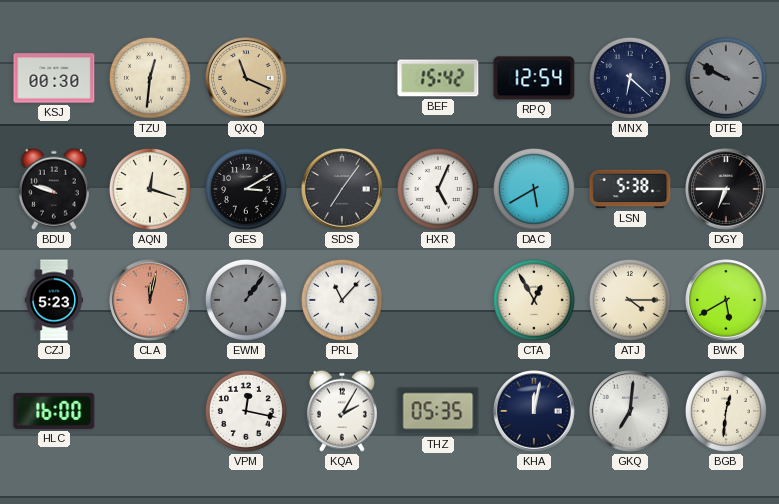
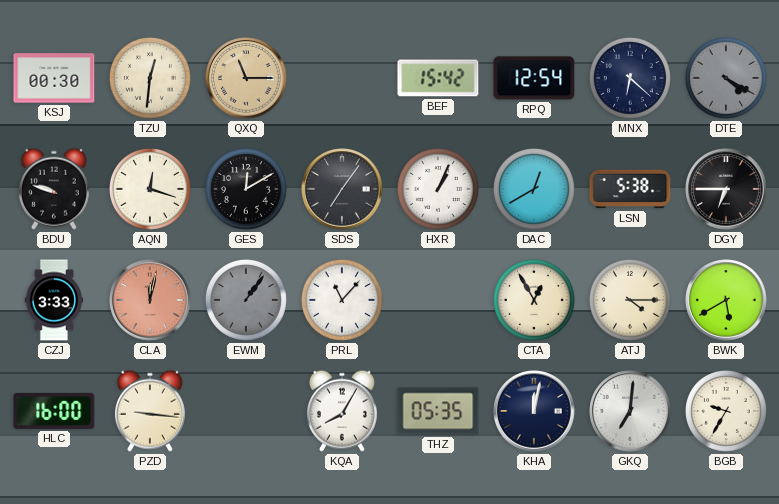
QXQ: 11:19 -> 11:15 (246, 78)
DTE: 9:50 -> 4:20 (726, 78)
GES: 3:10 -> 12:10 (246, 189)
HXR: 5:04 -> 1:04 (438, 189)
DAC: 5:40 -> 12:40 (534, 189)
CZJ: 5:23 -> 3:33 (54, 300)
PZD: none -> 9:16 (150, 411)
VPM: 12:17 -> none (246, 411)
KQA: 2:05 -> 8:05 (342, 411)
BGB: 12:31 -> 9:35 (726, 411)
